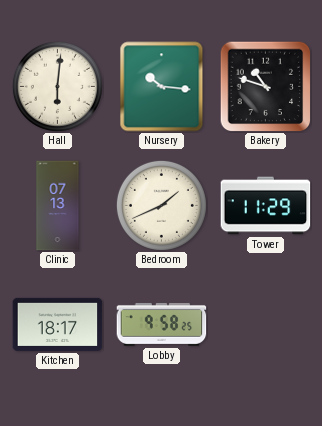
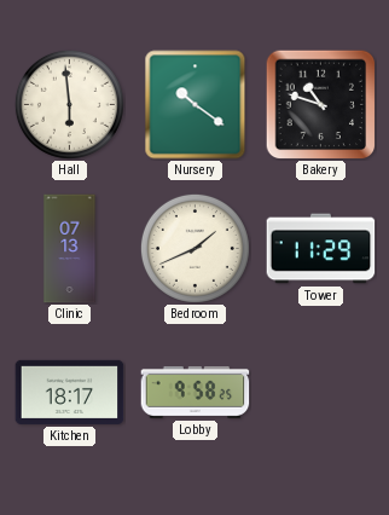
Hall: 6:01 -> 5:59 (69, 104)
Nursery: 10:16 -> 10:21 (196, 105)
